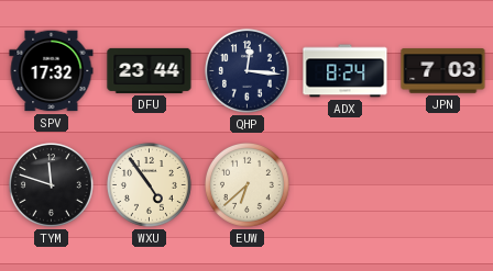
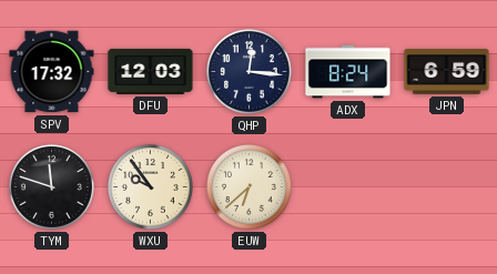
DFU: 23:44 -> 12:03 (151, 71)
JPN: 7:03 -> 6:59 (447, 72)
WXU: 4:54 -> 9:54 (150, 186)
